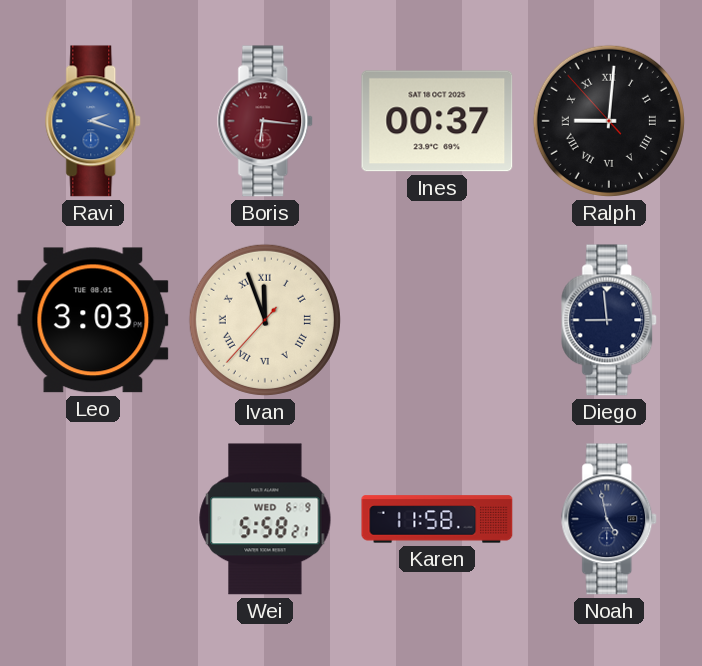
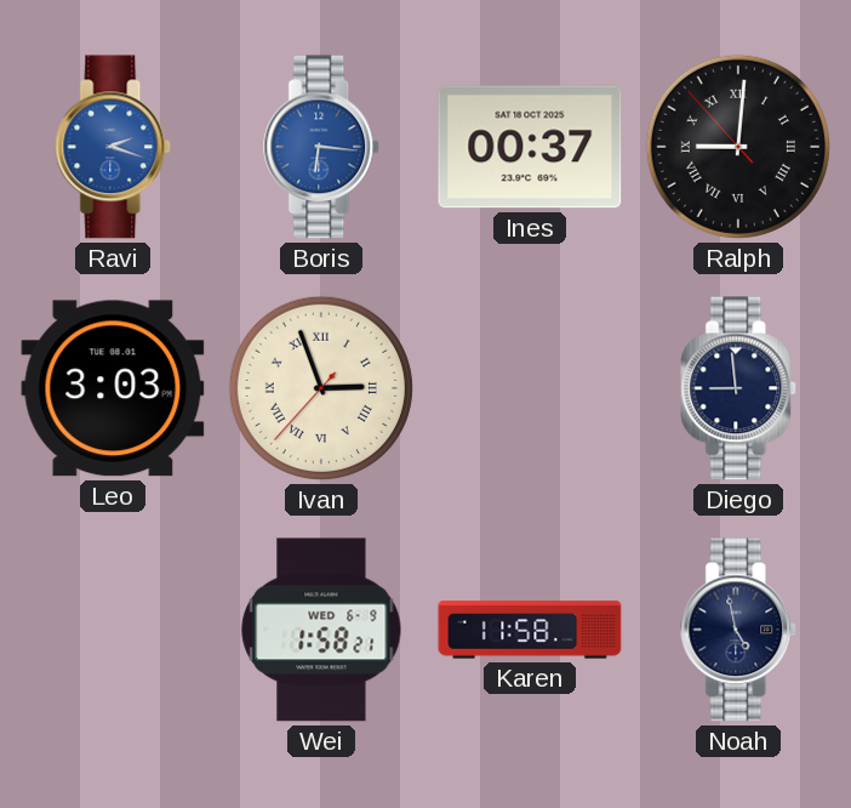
Boris dial: burgundy -> blue (322, 147)
Ivan: 11:56 -> 2:56 (321, 388)
Wei: 5:58 -> 1:58 (321, 630)
